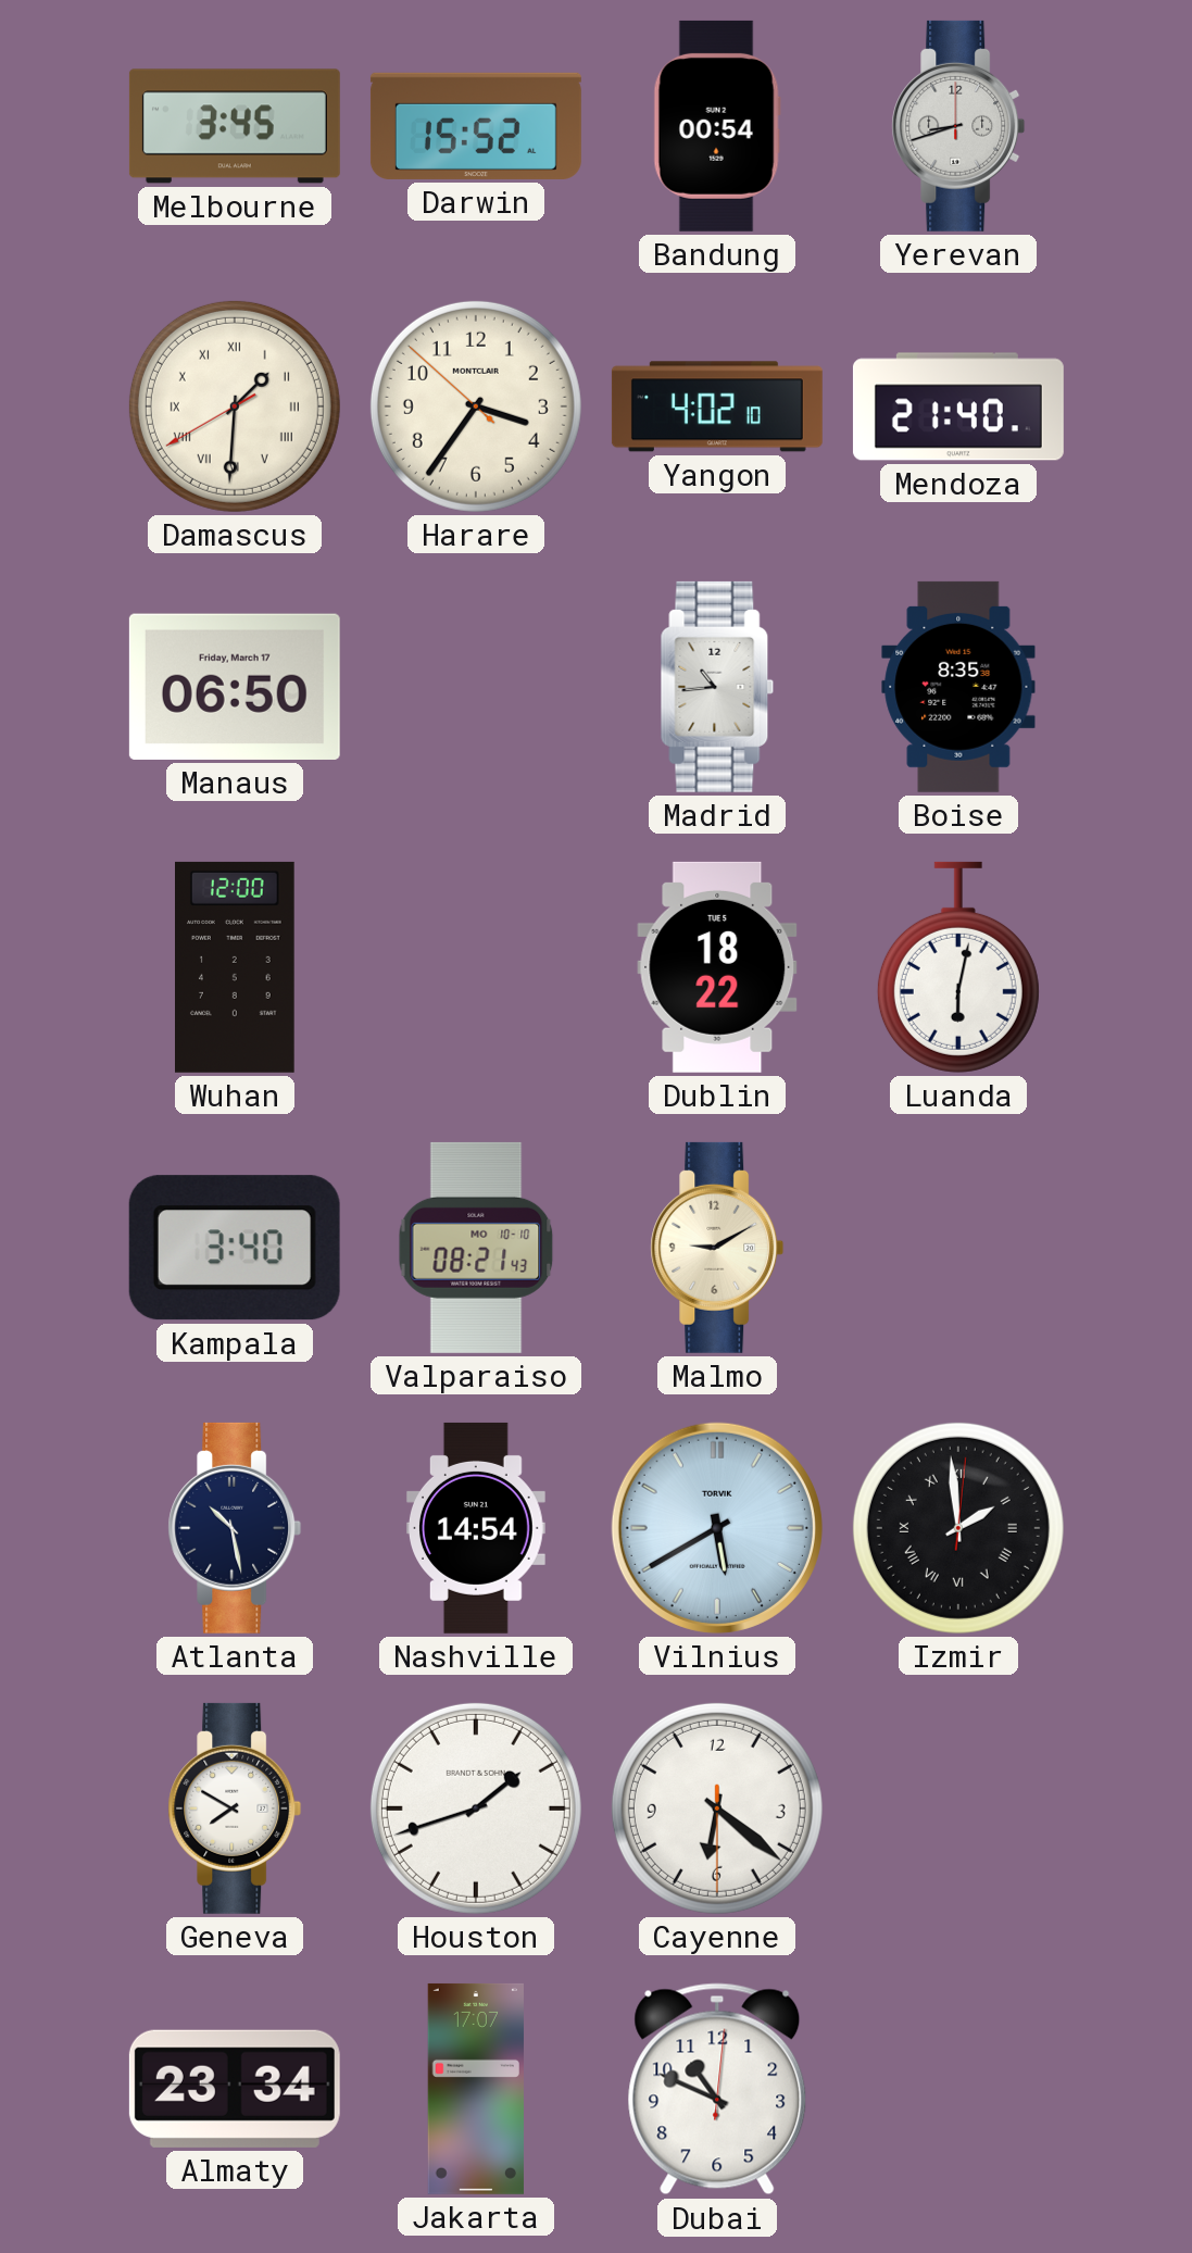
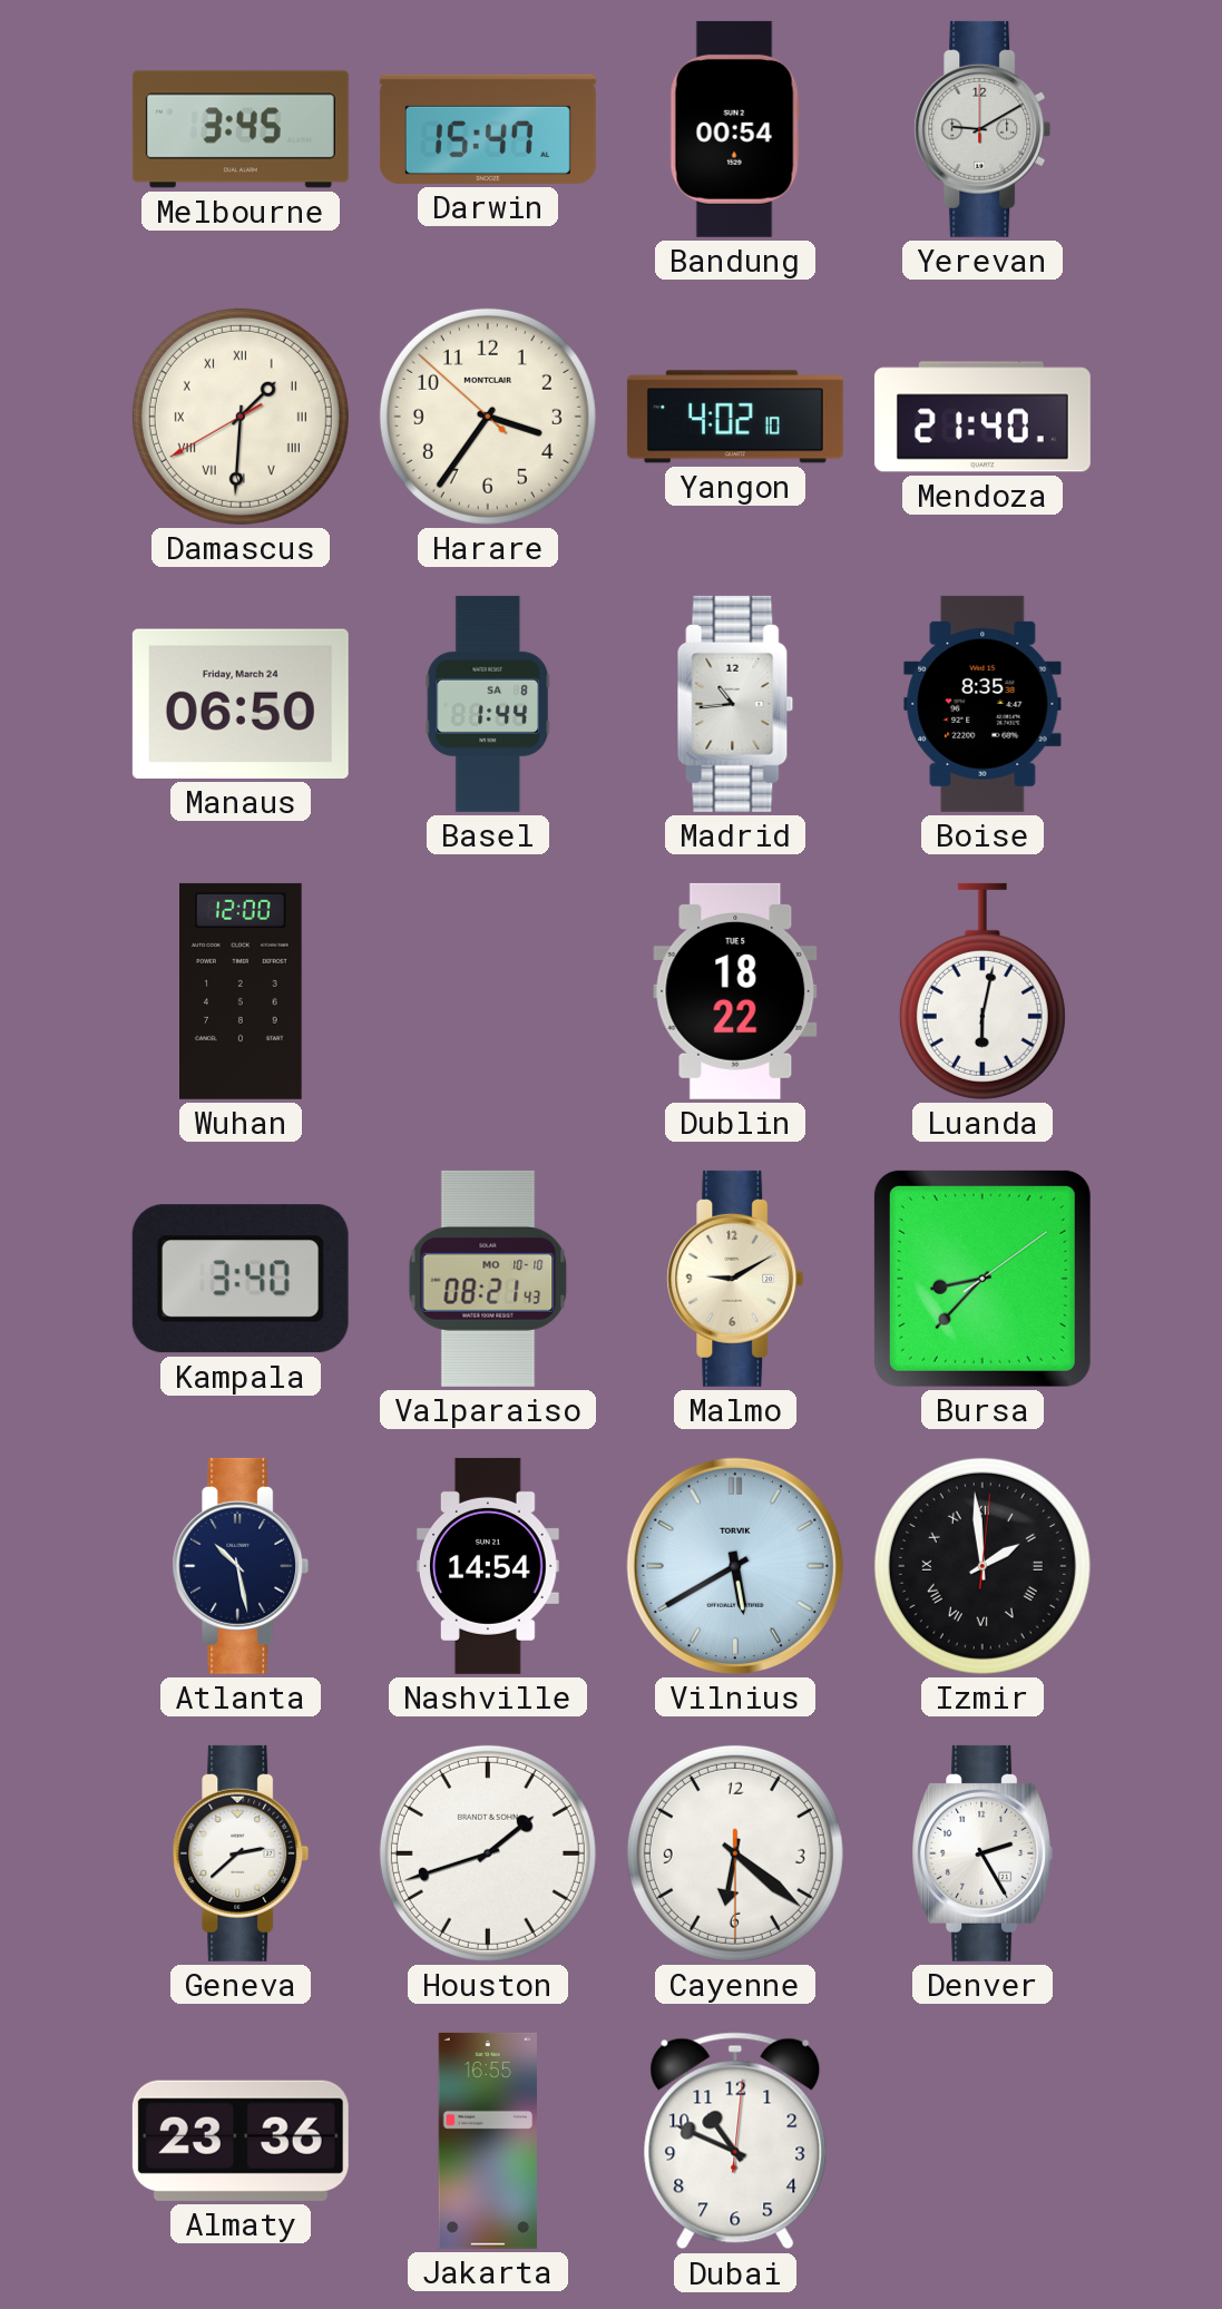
Darwin: 15:52 -> 15:47 (488, 129)
Yerevan: 8:42 -> 9:10 (983, 129)
Manaus date: Friday, March 17 -> Friday, March 24 (241, 704)
Basel: none -> 1:44 (488, 704)
Bursa: none -> 8:37 (983, 1279)
Geneva: 7:50 -> 2:38 (241, 1853)
Denver: none -> 2:25 (981, 1853)
Almaty: 23:34 -> 23:36 (241, 2141)
Jakarta: 17:07 -> 16:55 (488, 2141)
